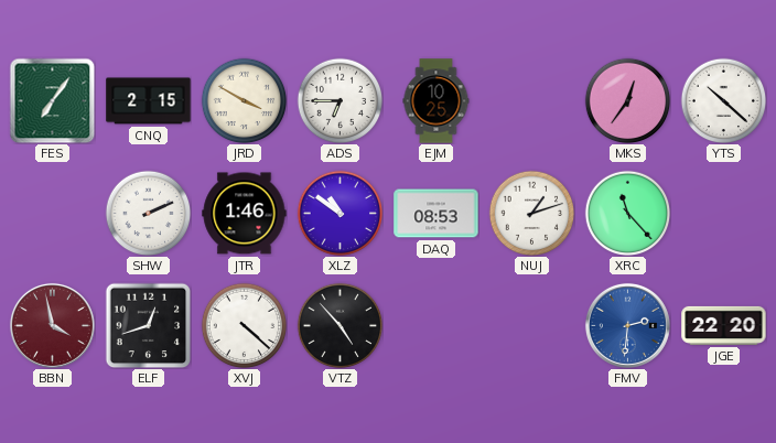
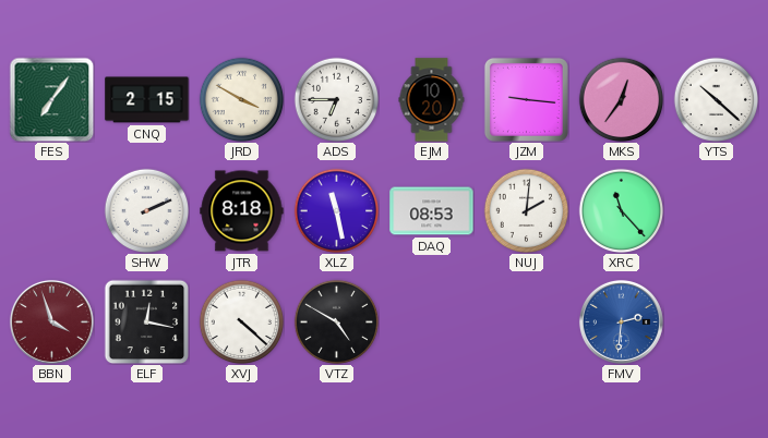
EJM: 10:25 -> 10:20 (432, 100)
JZM: none -> 9:16 (526, 99)
JTR: 1:46 -> 8:18 (242, 211)
XLZ: 10:51 -> 11:28 (336, 210)
NUJ: 1:12 -> 2:01 (526, 210)
BBN: 3:58 -> 3:57 (51, 321)
ELF: 12:42 -> 12:17 (146, 321)
VTZ: 4:53 -> 4:50 (336, 321)
JGE: 22:20 -> none (724, 325)
